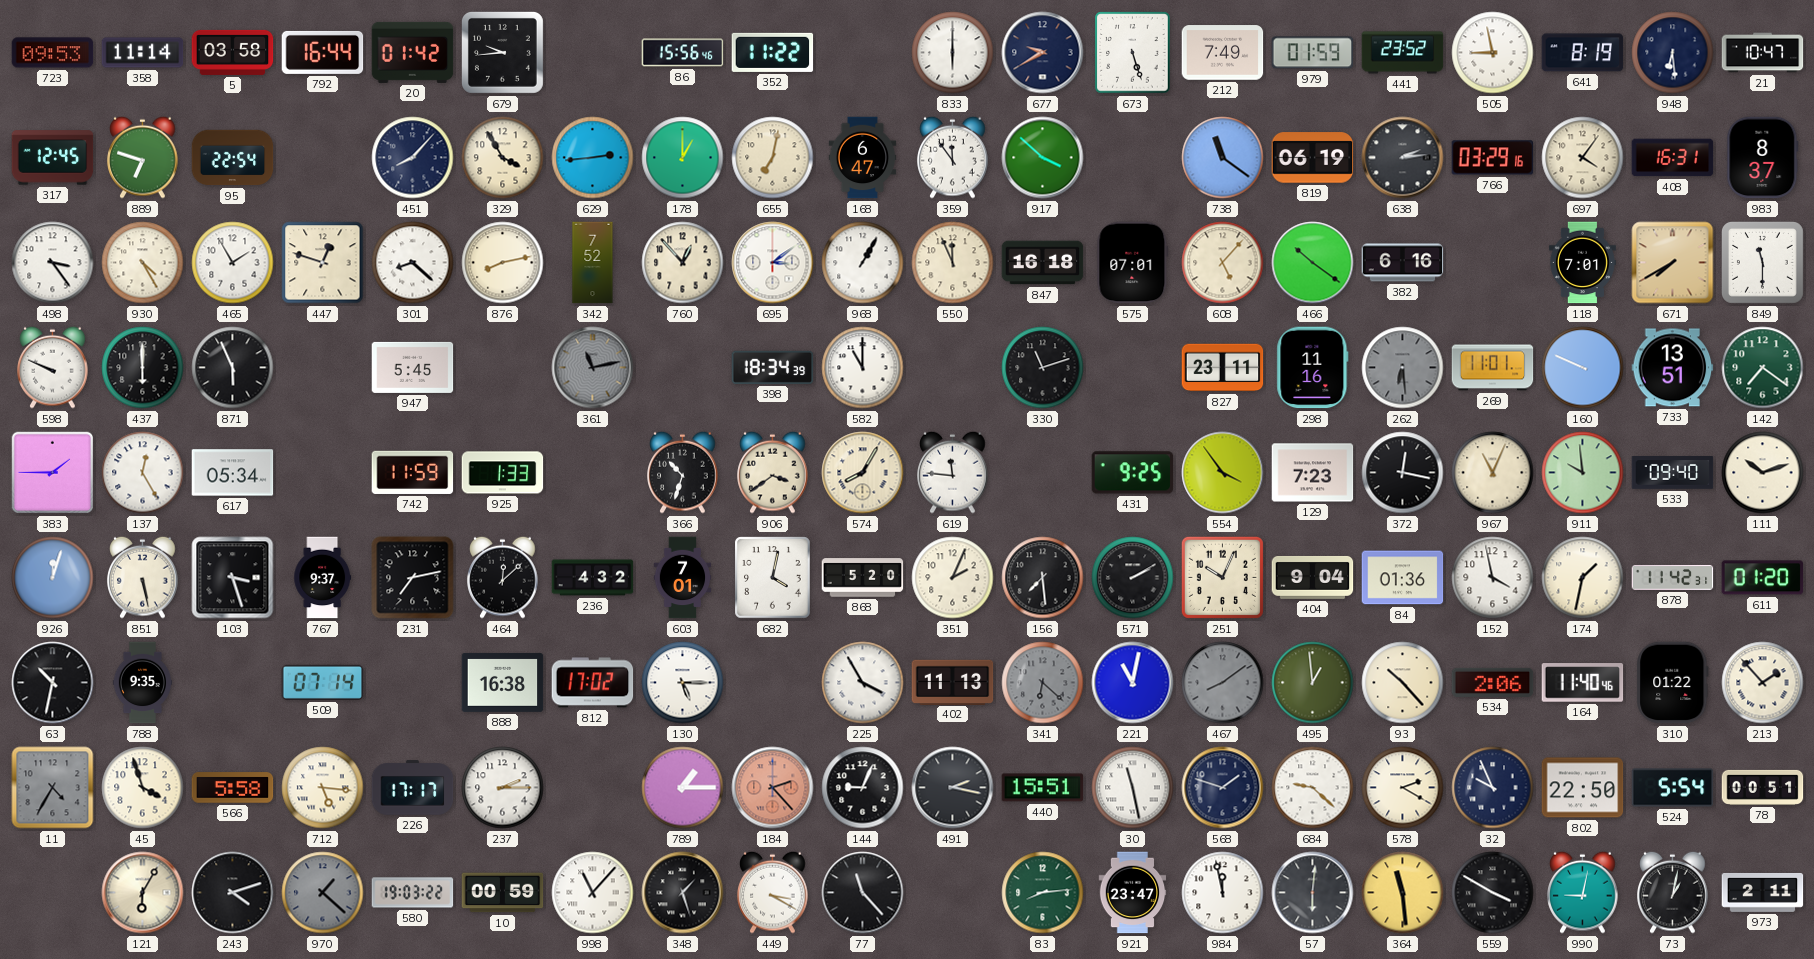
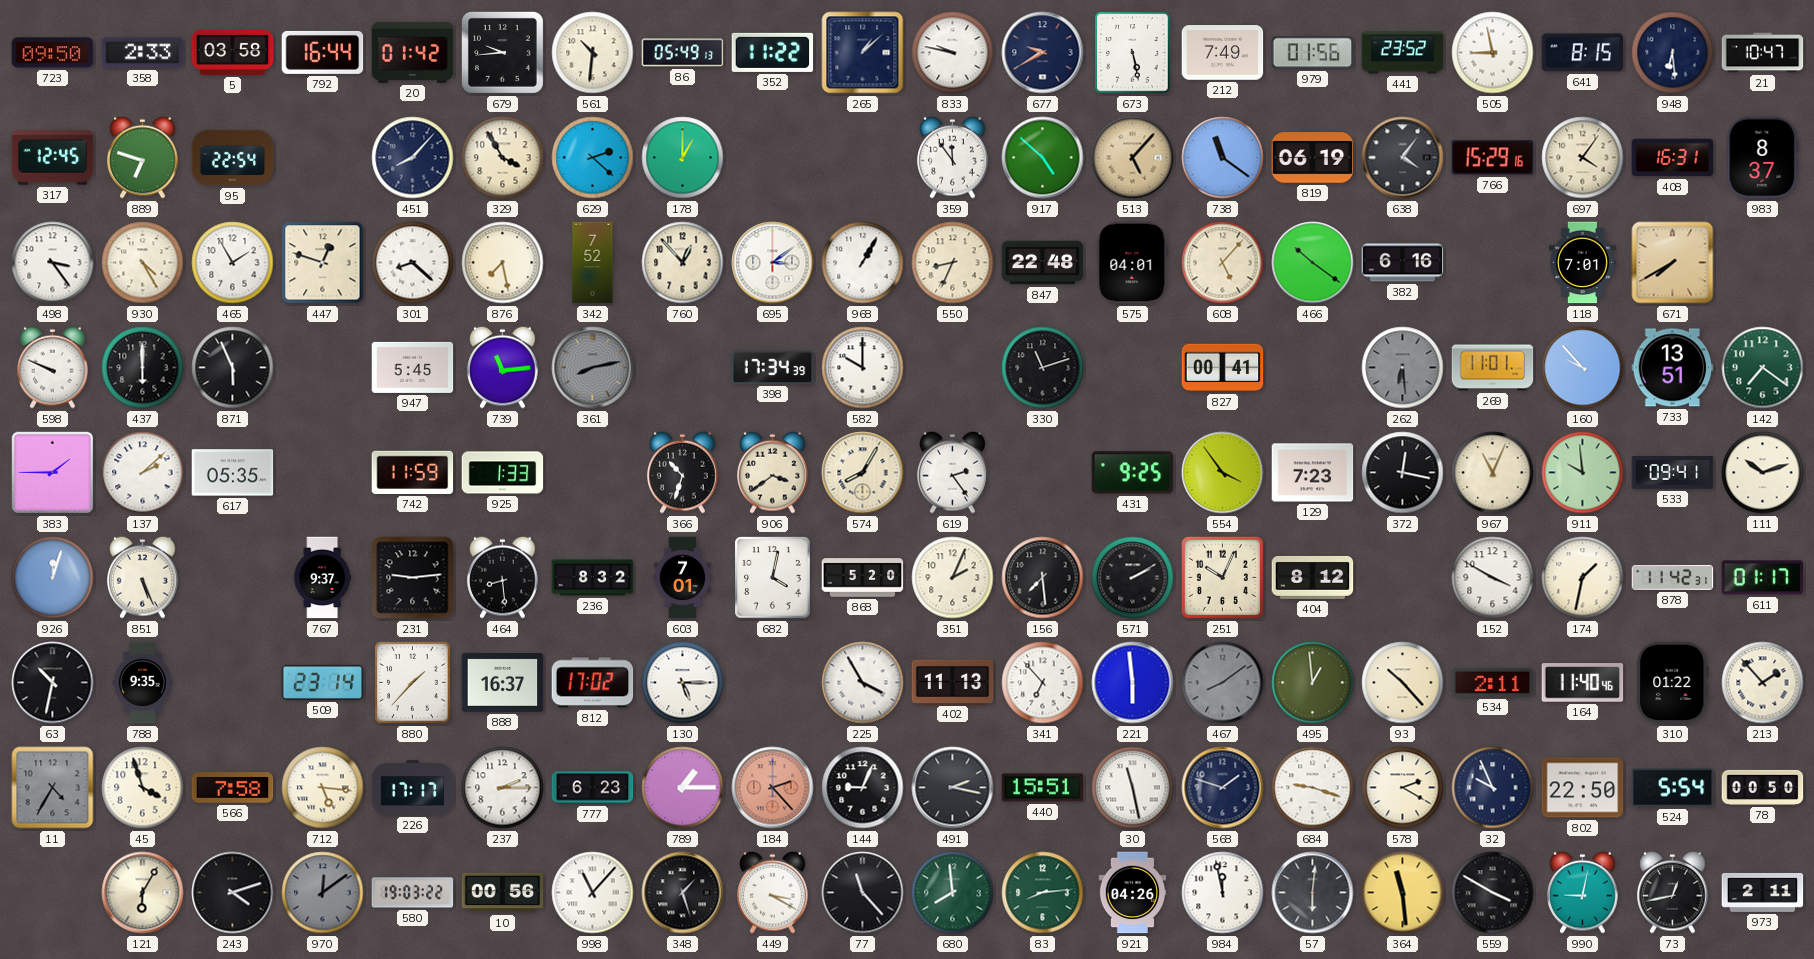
723: 09:53 -> 09:50 (53, 53)
358: 11:14 -> 2:33 (143, 53)
561: none -> 10:31 (593, 53)
86: 15:56 -> 05:49 (683, 53)
265: none -> 1:08 (863, 53)
833: 6:00 -> 9:47 (953, 53)
673: 5:27 -> 5:28 (1133, 53)
979: 01:59 -> 01:56 (1313, 53)
641: 8:19 -> 8:15 (1583, 53)
629: 2:44 -> 2:22 (593, 158)
655: 7:02 -> none (773, 158)
168: 6:47 -> none (863, 158)
917: 3:52 -> 4:52 (1043, 158)
513: none -> 5:07 (1133, 158)
638: 2:14 -> 4:06 (1403, 158)
766: 03:29 -> 15:29 (1493, 158)
876: 8:13 -> 7:28 (503, 263)
550: 11:56 -> 8:34 (953, 263)
847: 16:18 -> 22:48 (1043, 263)
575: 07:01 -> 04:01 (1133, 263)
849: 11:30 -> none (1762, 262)
739: none -> 11:14 (503, 367)
361: 11:13 -> 8:13 (593, 368)
398: 18:34 -> 17:34 (773, 367)
582: 11:00 -> 10:00 (863, 368)
827: 23:11 -> 00:41 (1223, 368)
298: 11:16 -> none (1313, 368)
160: 9:49 -> 9:53 (1583, 368)
137: 12:25 -> 2:08 (143, 473)
617: 05:34 -> 05:35 (233, 473)
619: 11:46 -> 2:24 (953, 472)
533: 09:40 -> 09:41 (1673, 473)
851: 5:28 -> 5:26 (143, 577)
103: 3:27 -> none (233, 578)
231: 7:13 -> 9:14 (413, 578)
464: 12:08 -> 8:29 (503, 577)
236: 4:32 -> 8:32 (593, 578)
404: 9:04 -> 8:12 (1313, 578)
84: 01:36 -> none (1403, 578)
152: 3:58 -> 3:50 (1493, 578)
611: 01:20 -> 01:17 (1763, 578)
509: 07:14 -> 23:14 (323, 682)
880: none -> 1:37 (413, 683)
888: 16:38 -> 16:37 (503, 682)
341: 6:22 -> 6:53 (1043, 683)
341 dial: grey -> white (1043, 683)
221: 11:02 -> 5:59 (1133, 683)
534: 2:06 -> 2:11 (1493, 682)
566: 5:58 -> 7:58 (233, 788)
777: none -> 6:23 (593, 788)
684: 9:22 -> 9:18 (1313, 788)
78: 00:51 -> 00:50 (1763, 787)
970: 1:22 -> 12:09 (323, 893)
10: 00:59 -> 00:56 (503, 893)
680: none -> 7:59 (953, 893)
921: 23:47 -> 04:26 (1133, 893)
73: 1:02 -> 12:43 (1673, 892)
